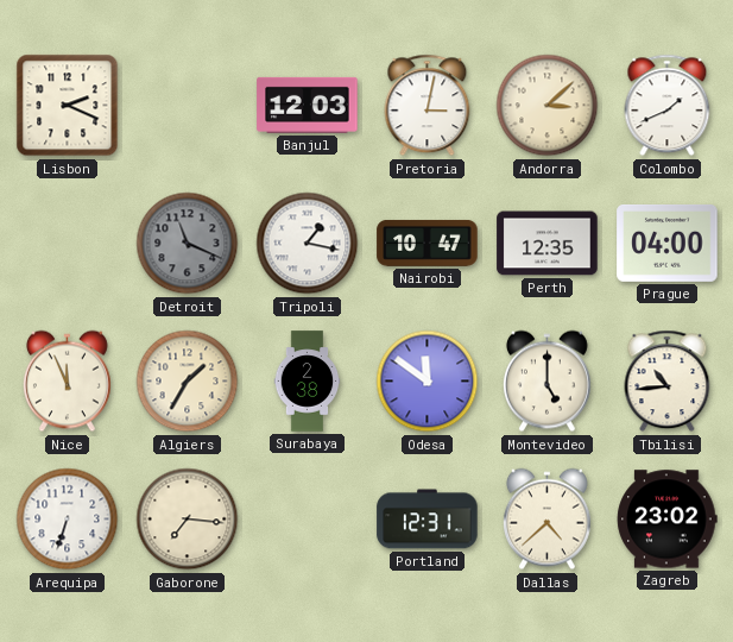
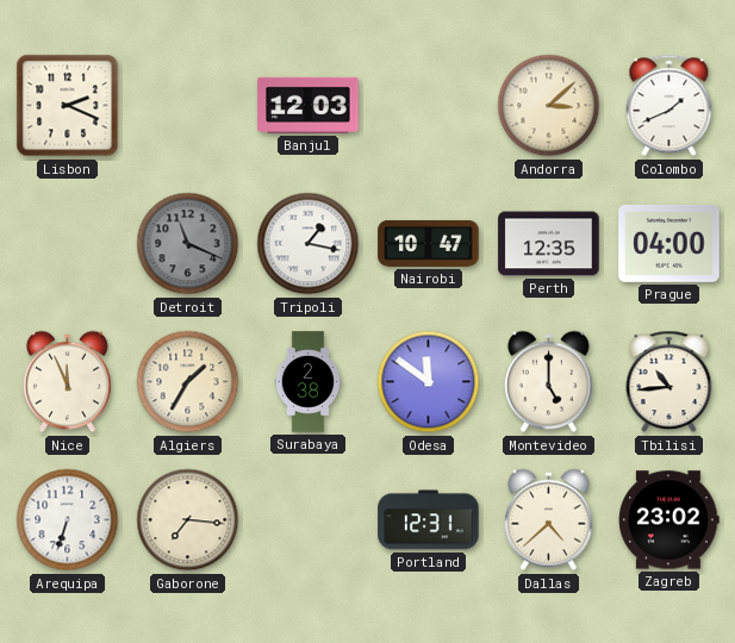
Pretoria: 3:02 -> none (428, 106)
